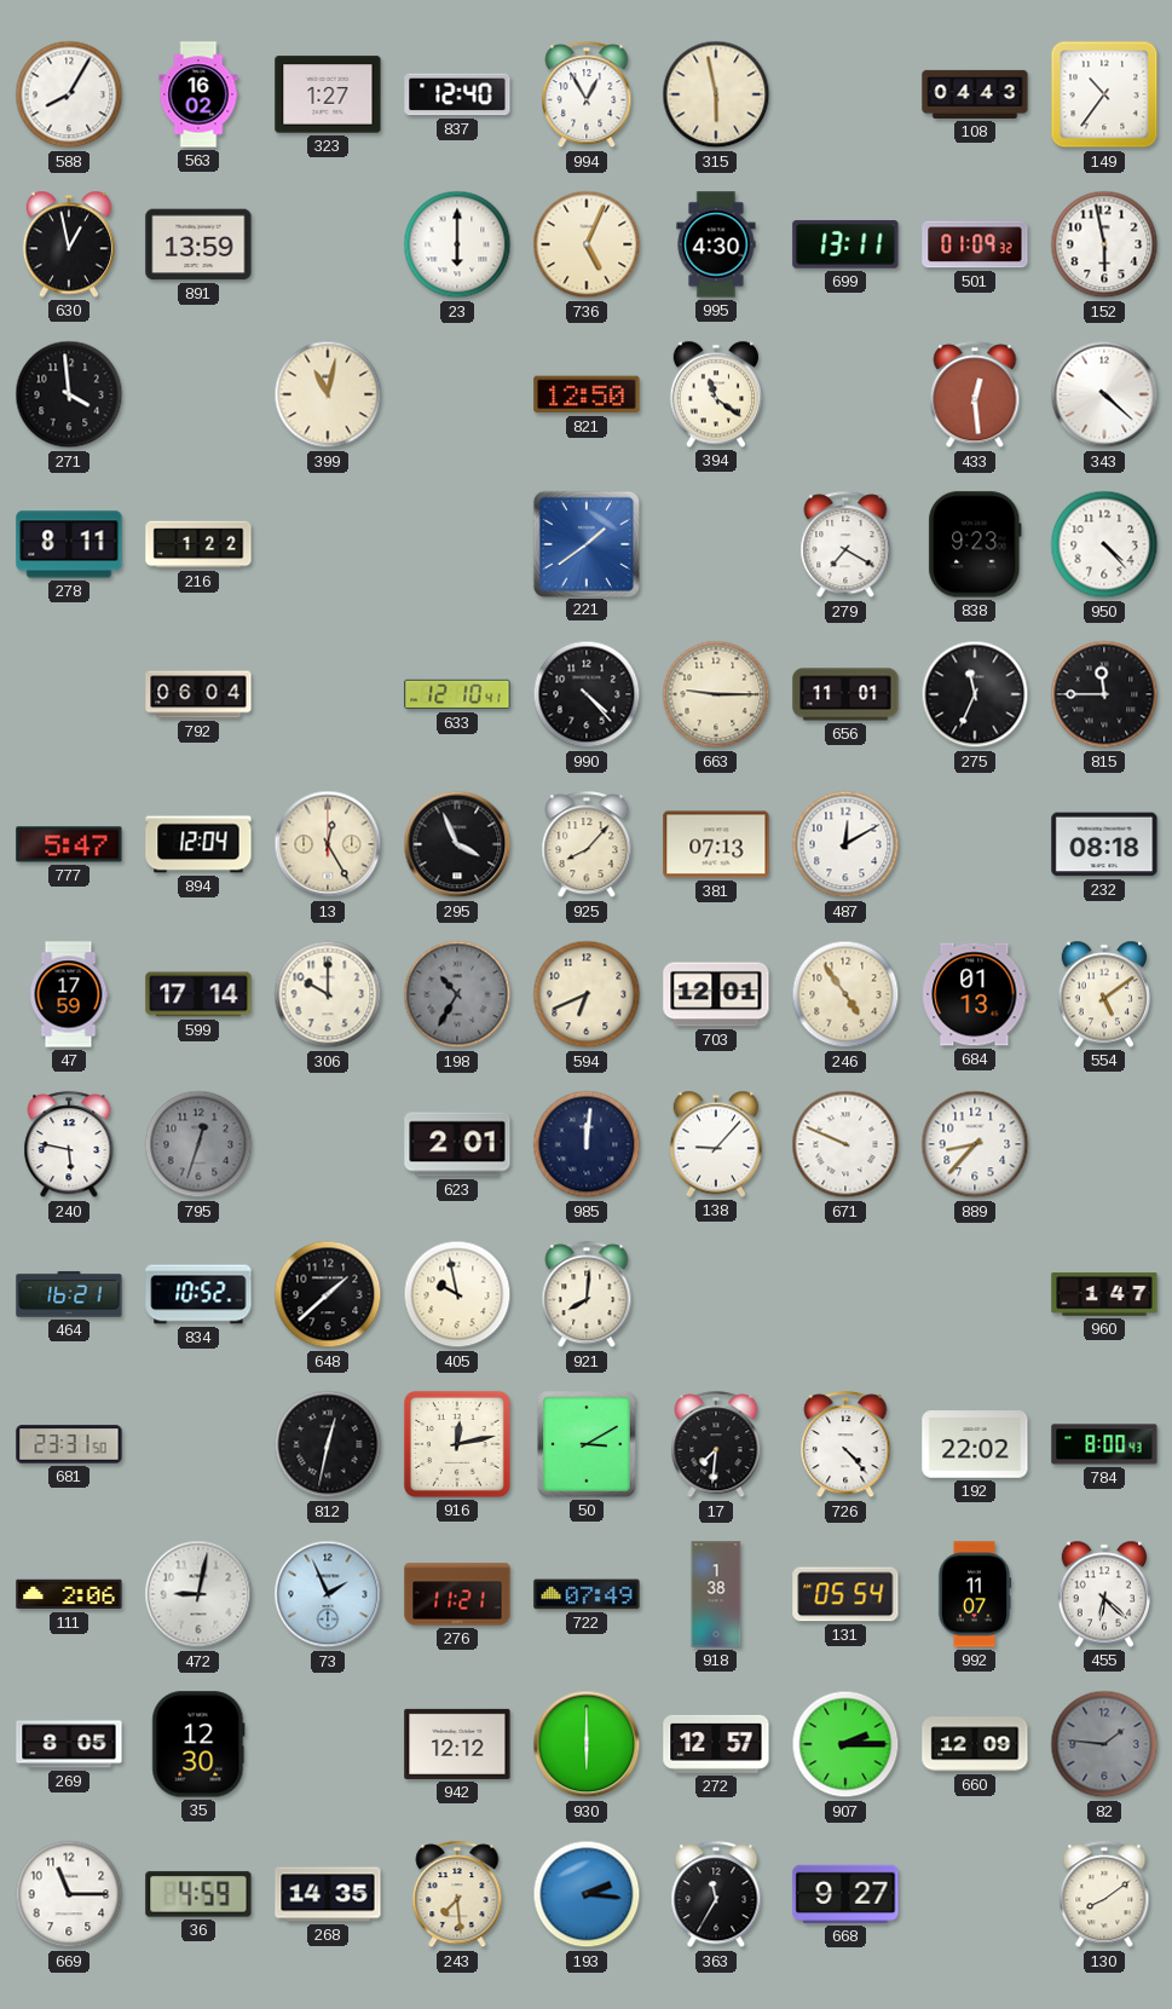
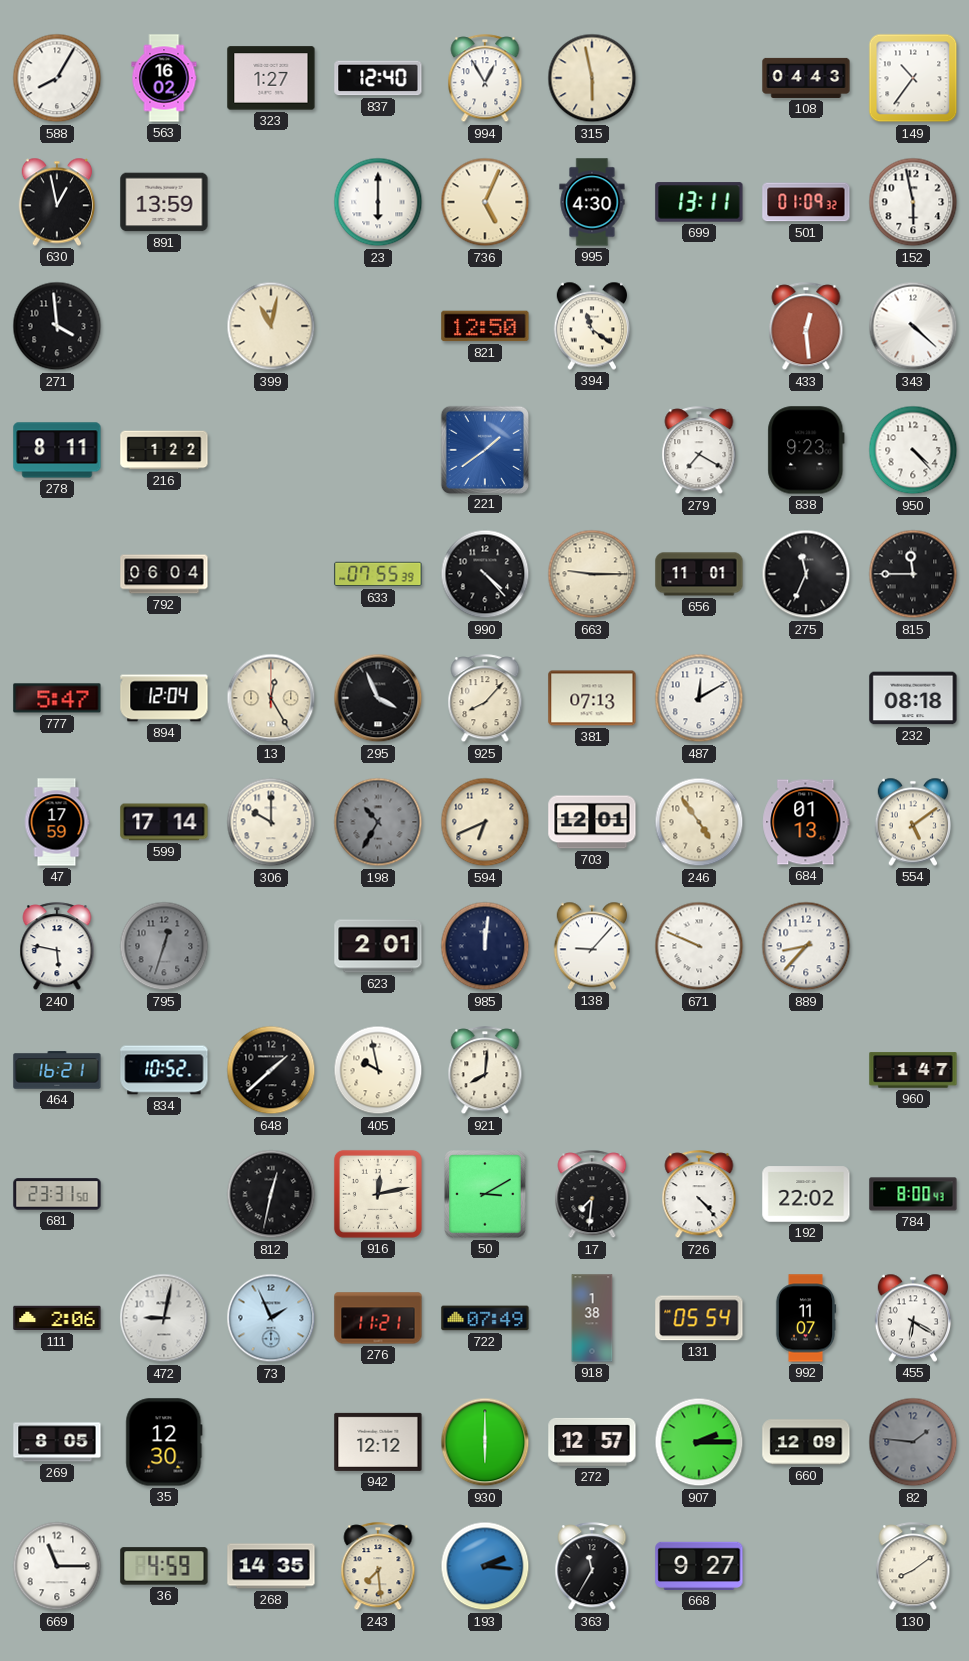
633: 12:10 -> 07:55 (378, 574)
455: 6:22 -> 6:20 (912, 1318)
